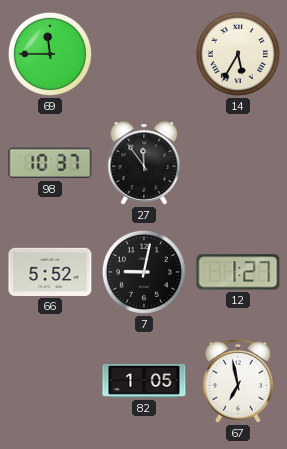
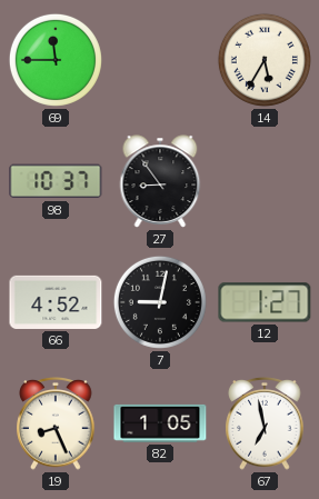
27: 11:54 -> 8:54 (160, 181)
66: 5:52 -> 4:52 (56, 302)
19: none -> 8:26 (56, 425)
